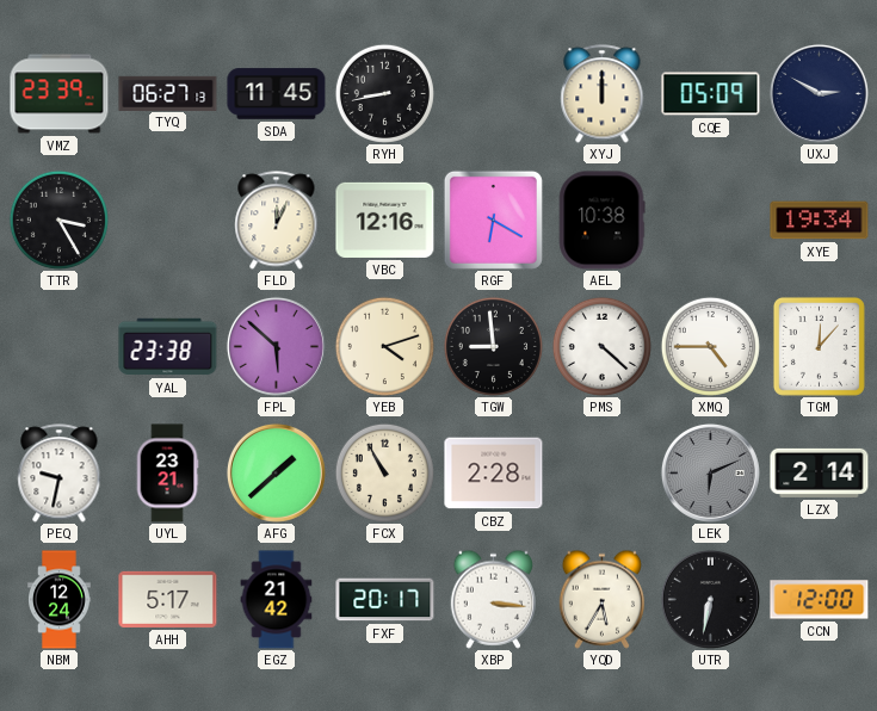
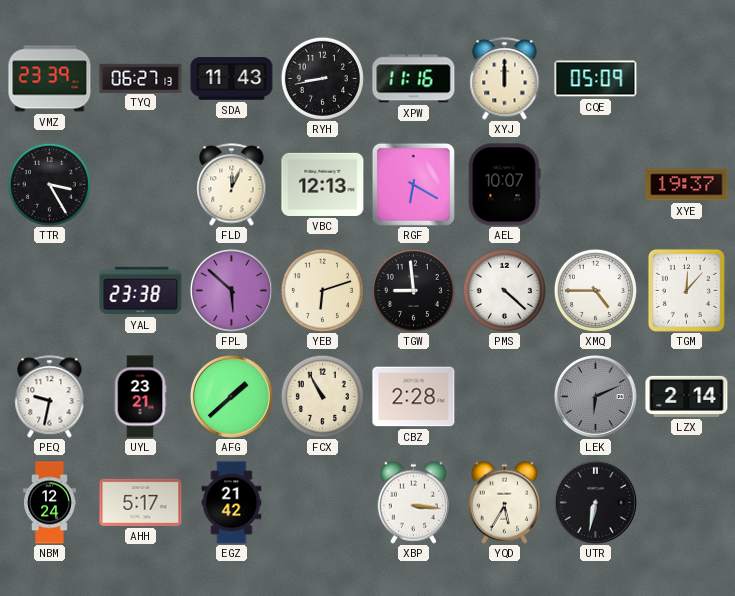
SDA: 11:45 -> 11:43 (232, 79)
XPW: none -> 11:16 (414, 79)
UXJ: 2:50 -> none (819, 93)
VBC: 12:16 -> 12:13 (323, 184)
AEL: 10:38 -> 10:07 (504, 185)
XYE: 19:34 -> 19:37 (687, 185)
YEB: 4:12 -> 6:12 (322, 290)
FXF: 20:17 -> none (385, 600)
CCN: 12:00 -> none (820, 600)
